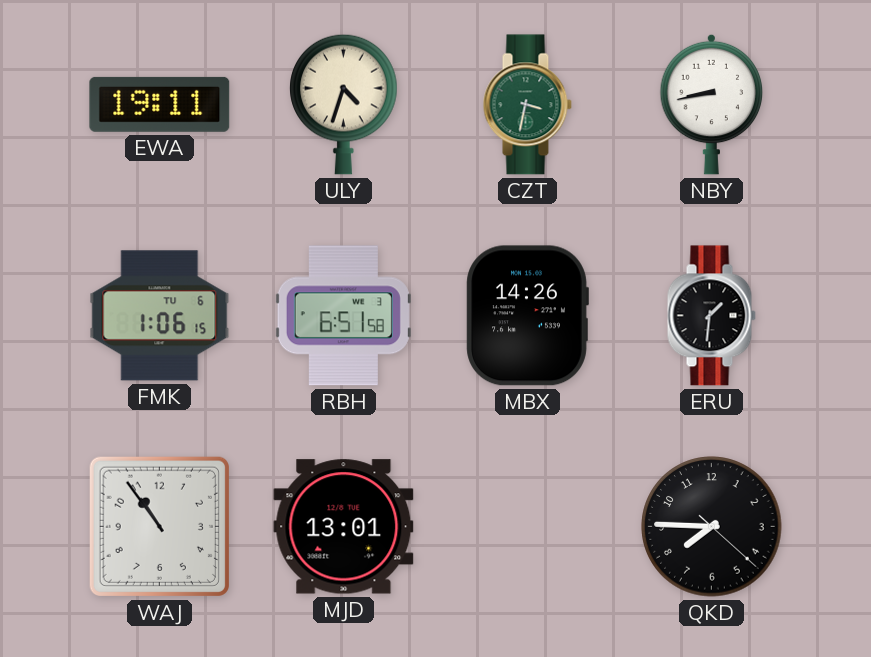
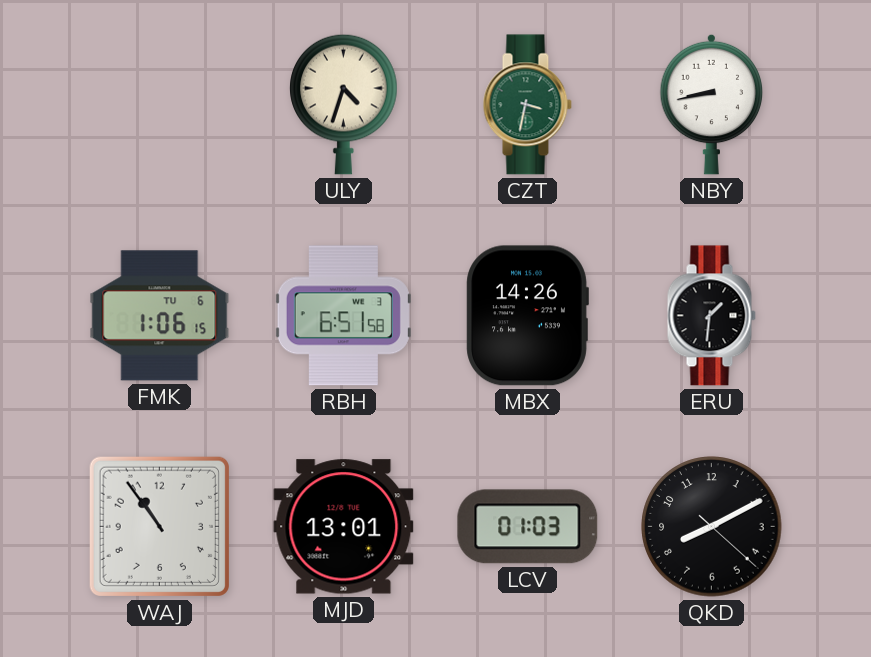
EWA: 19:11 -> none (160, 104)
LCV: none -> 01:03 (528, 527)
QKD: 7:45 -> 8:10 (712, 527)
